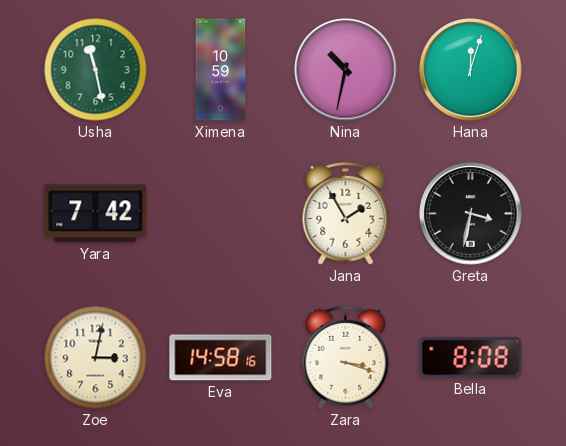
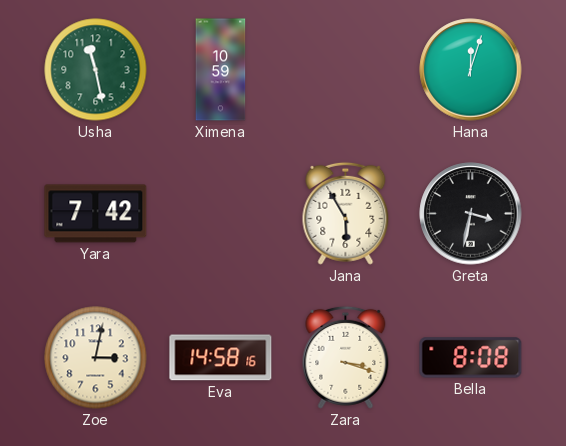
Nina: 10:32 -> none (346, 70)
Jana: 1:55 -> 5:55 (346, 213)
